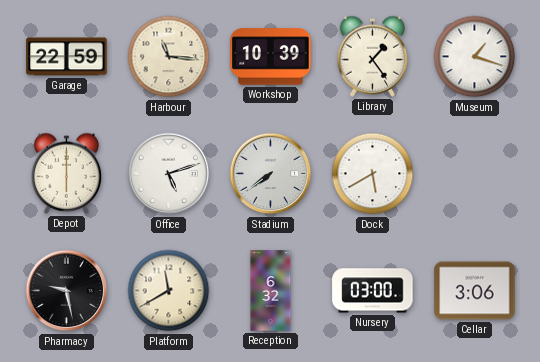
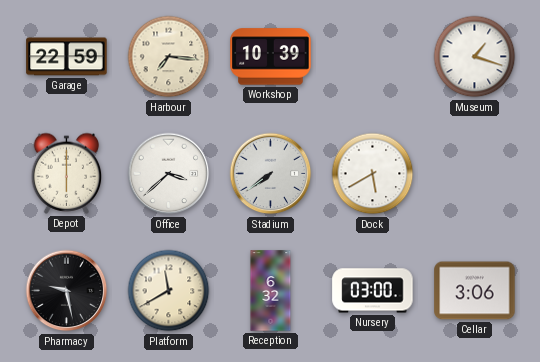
Harbour: 11:16 -> 7:16 (169, 57)
Library: 1:24 -> none (373, 56)
Office: 5:12 -> 3:38 (169, 174)
